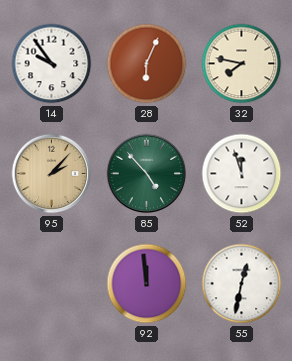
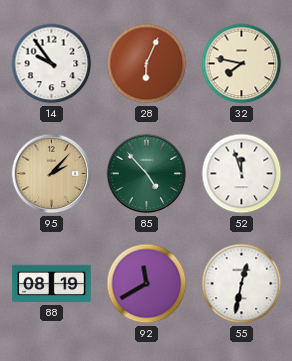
88: none -> 08:19 (52, 284)
92: 11:59 -> 11:40 (147, 284)
